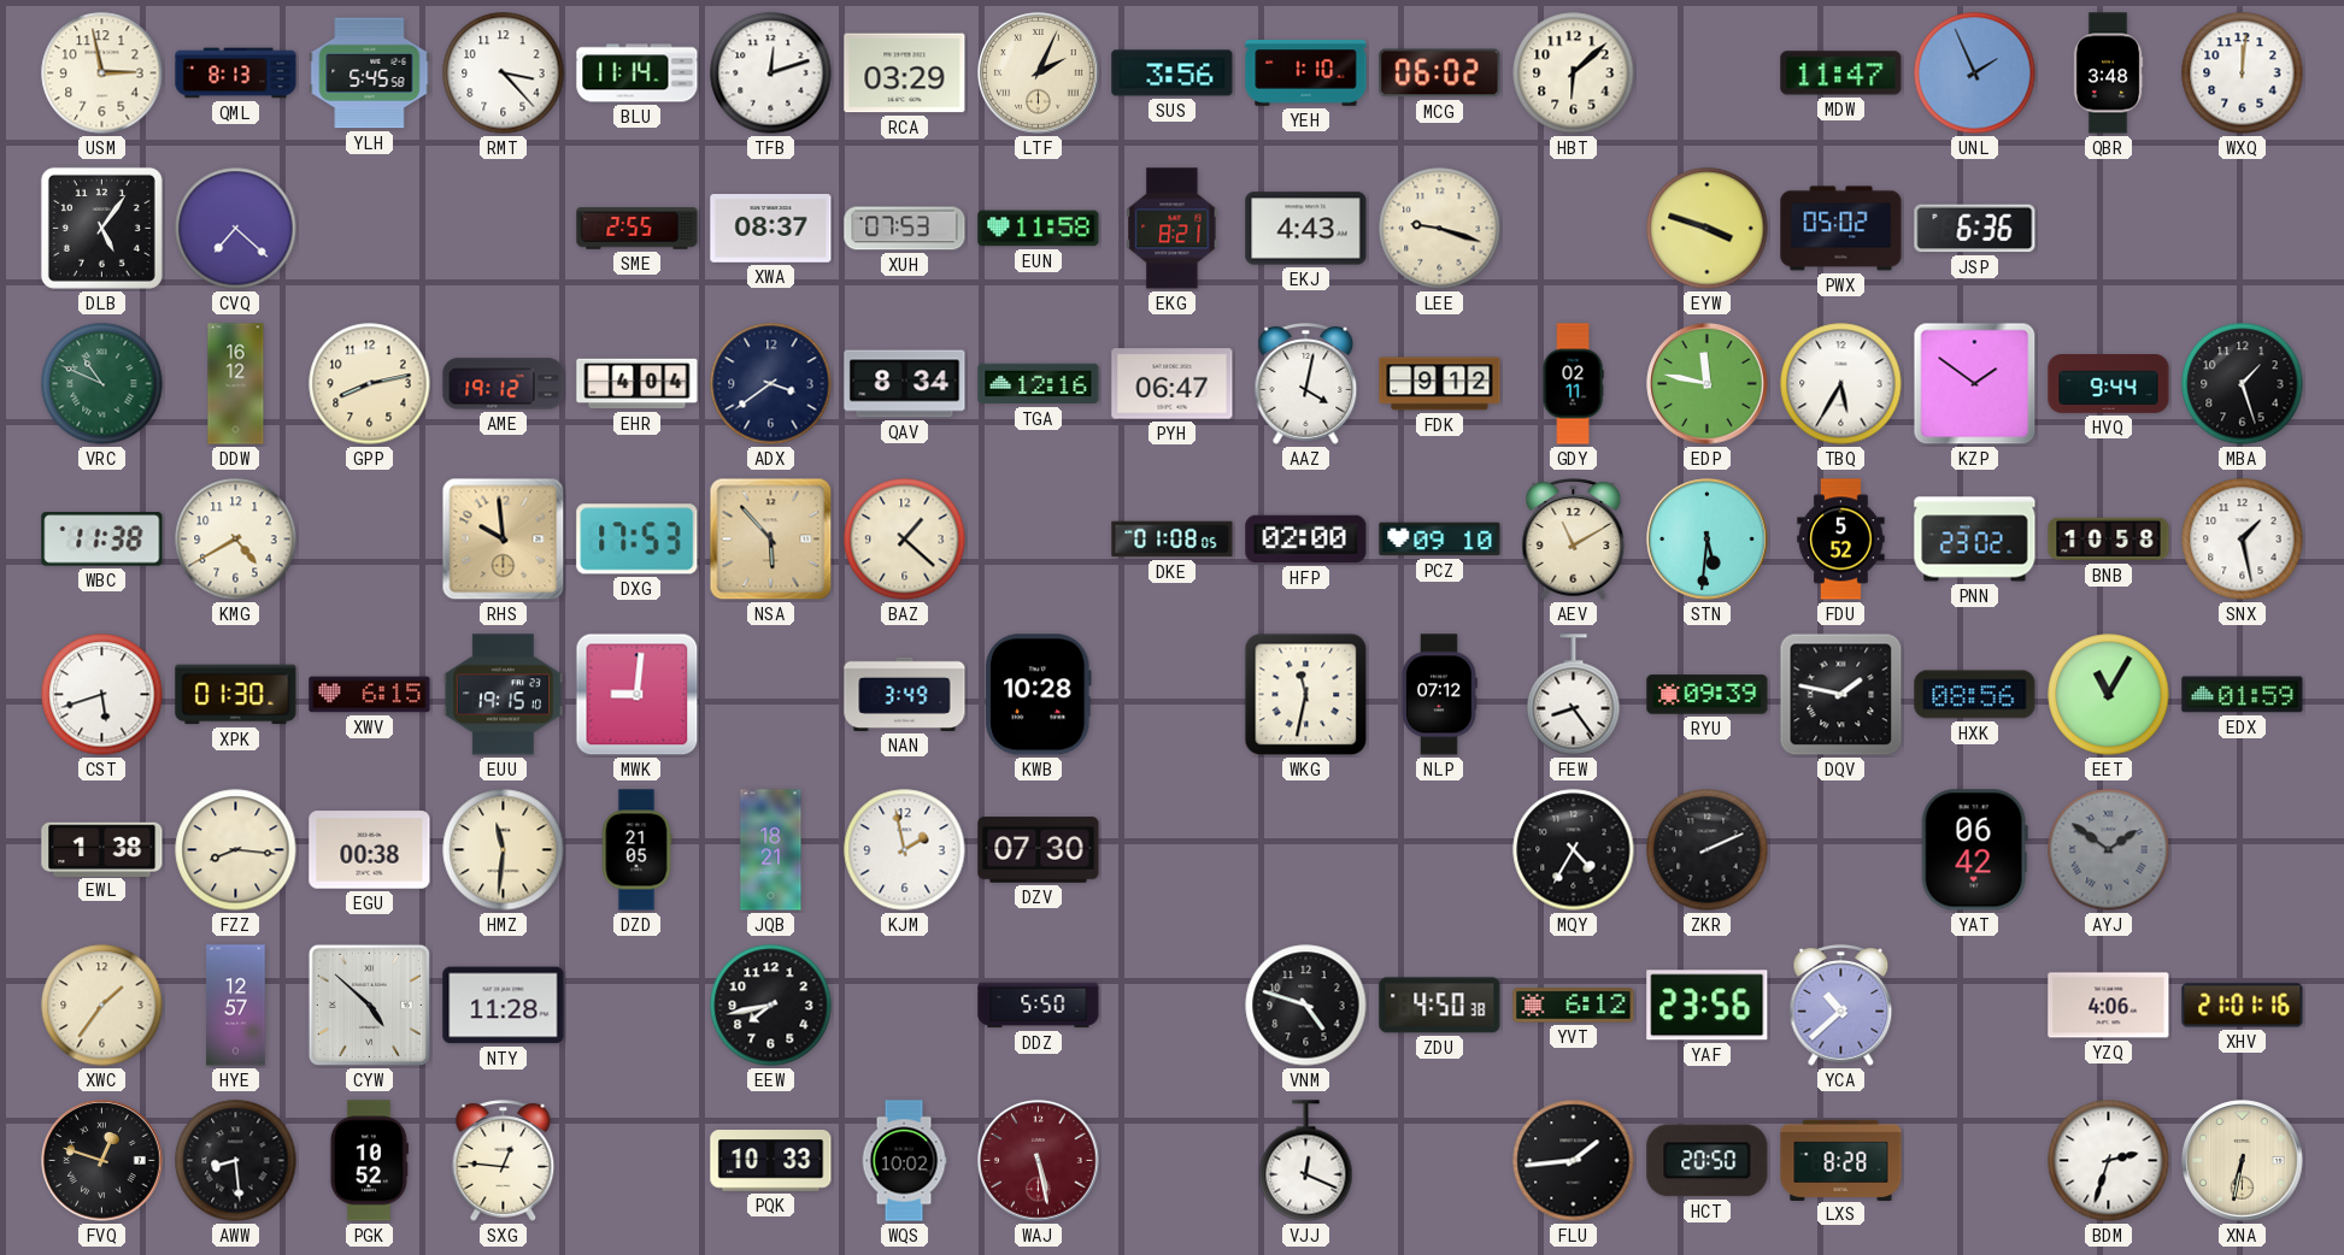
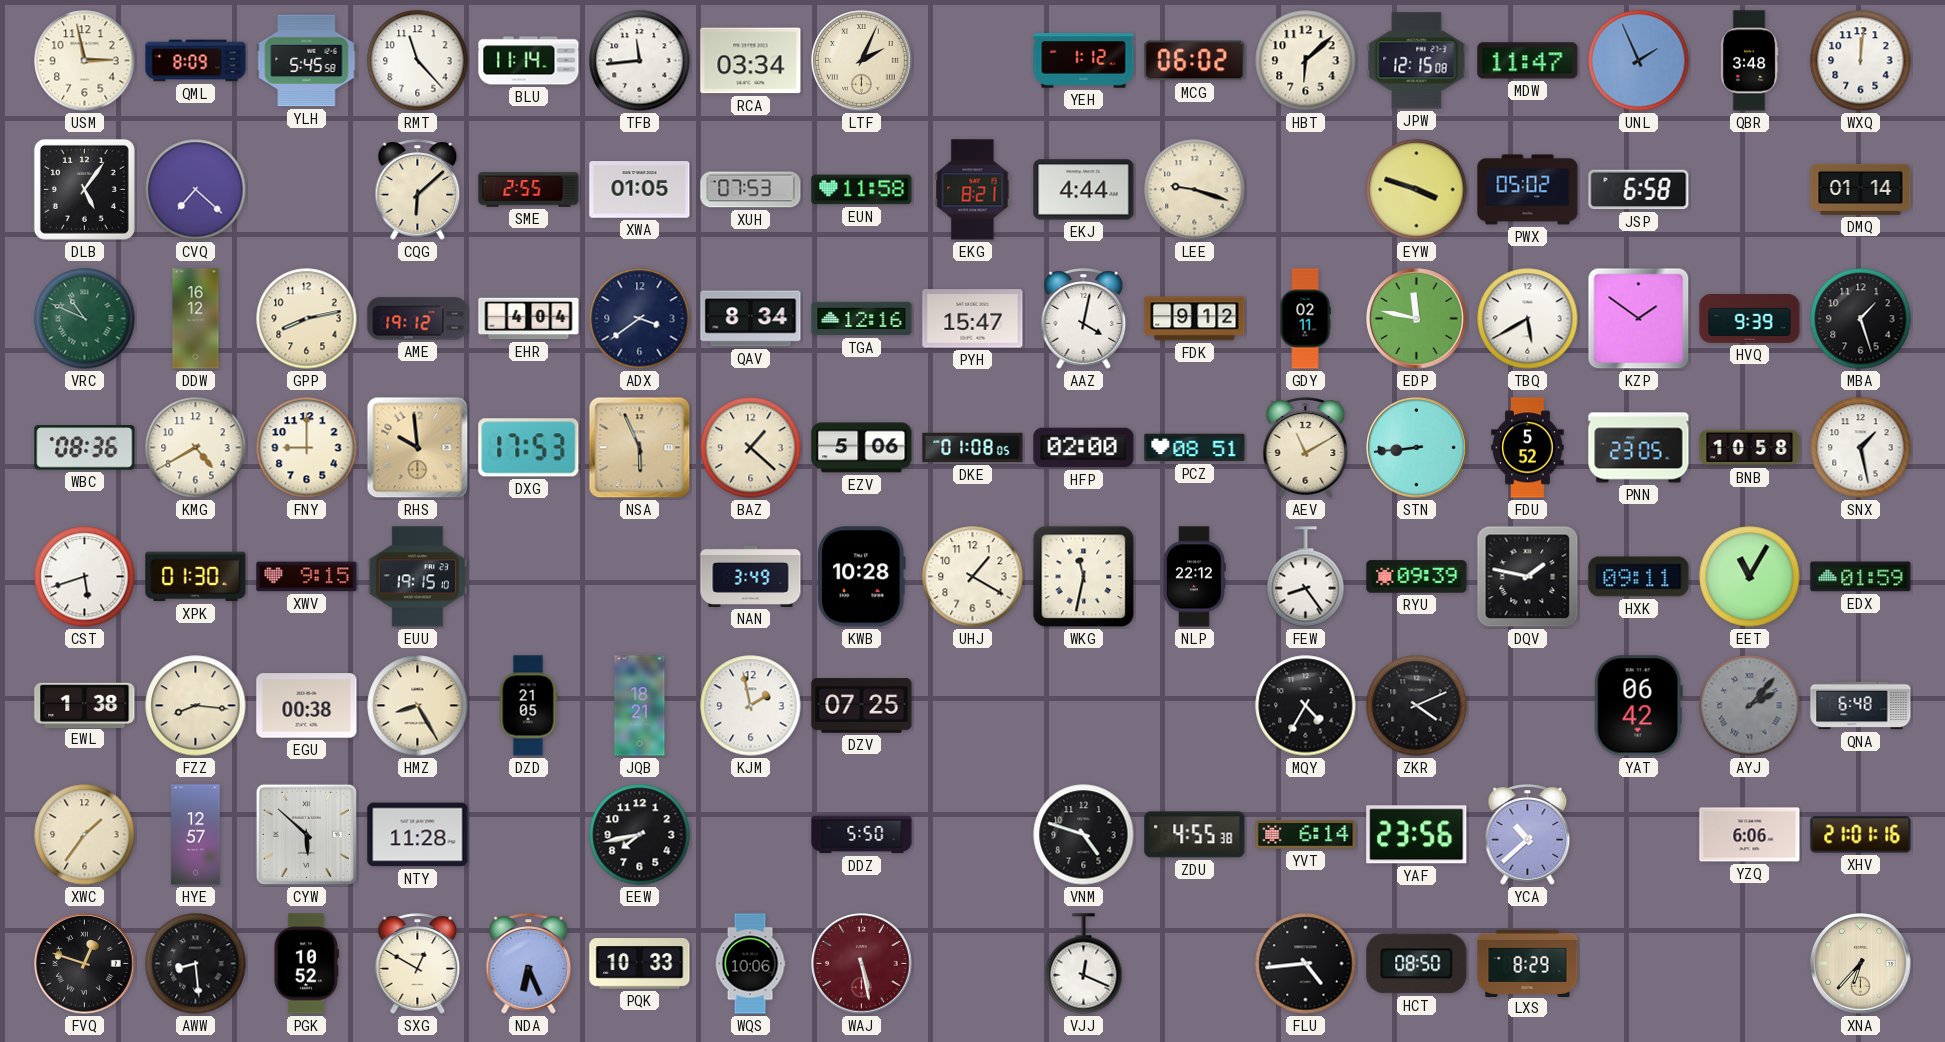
QML: 8:13 -> 8:09 (196, 61)
RMT: 3:23 -> 11:23 (418, 61)
TFB: 12:12 -> 11:44 (640, 61)
RCA: 03:29 -> 03:34 (751, 61)
SUS: 3:56 -> none (1173, 73)
YEH: 1:10 -> 1:12 (1084, 61)
JPW: none -> 12:15 (1417, 61)
CQG: none -> 6:08 (418, 190)
XWA: 08:37 -> 01:05 (640, 190)
EKJ: 4:43 -> 4:44 (1084, 190)
JSP: 6:36 -> 6:58 (1639, 190)
DMQ: none -> 01:14 (1861, 189)
PYH: 06:47 -> 15:47 (973, 319)
TBQ: 5:35 -> 5:40 (1528, 319)
HVQ: 9:44 -> 9:39 (1750, 319)
WBC: 11:38 -> 08:36 (85, 448)
FNY: none -> 9:00 (307, 448)
NSA: 5:53 -> 5:56 (640, 448)
EZV: none -> 5:06 (862, 448)
PCZ: 09:10 -> 08:51 (1195, 448)
STN: 5:31 -> 8:44 (1417, 448)
PNN: 23:02 -> 23:05 (1639, 448)
XWV: 6:15 -> 9:15 (307, 577)
MWK: 9:01 -> none (638, 695)
UHJ: none -> 1:20 (973, 577)
NLP: 07:12 -> 22:12 (1194, 577)
HXK: 08:56 -> 09:11 (1639, 577)
HMZ: 11:31 -> 8:25 (418, 706)
DZV: 07:30 -> 07:25 (862, 706)
ZKR: 2:11 -> 4:11 (1417, 706)
AYJ: 1:51 -> 2:07 (1750, 706)
QNA: none -> 6:48 (1861, 706)
CYW: 4:52 -> 5:52 (306, 834)
ZDU: 4:50 -> 4:55 (1195, 835)
YVT: 6:12 -> 6:14 (1306, 835)
YZQ: 4:06 -> 6:06 (1750, 835)
SXG: 12:46 -> 12:50 (418, 964)
NDA: none -> 6:26 (529, 964)
WQS: 10:02 -> 10:06 (750, 964)
FLU: 1:44 -> 4:44 (1306, 964)
HCT: 20:50 -> 08:50 (1417, 964)
LXS: 8:28 -> 8:29 (1528, 963)
BDM: 2:33 -> none (2109, 1161)
XNA: 6:32 -> 6:37 (1861, 964)
